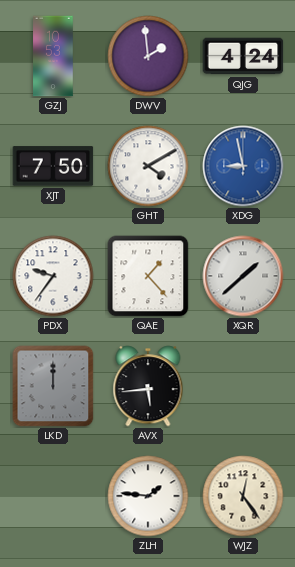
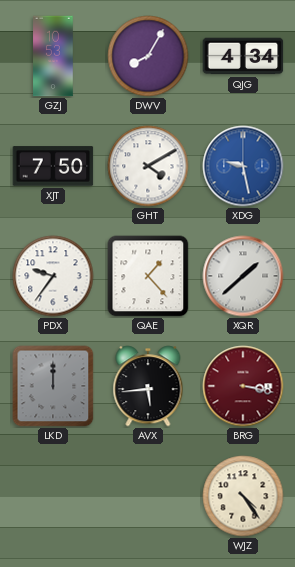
DWV: 1:59 -> 8:05 (148, 56)
QJG: 4:24 -> 4:34 (243, 56)
XDG: 8:58 -> 9:28 (243, 166)
BRG: none -> 3:17 (243, 386)
ZLH: 1:46 -> none (148, 496)
WJZ: 12:24 -> 4:24 (243, 496)
